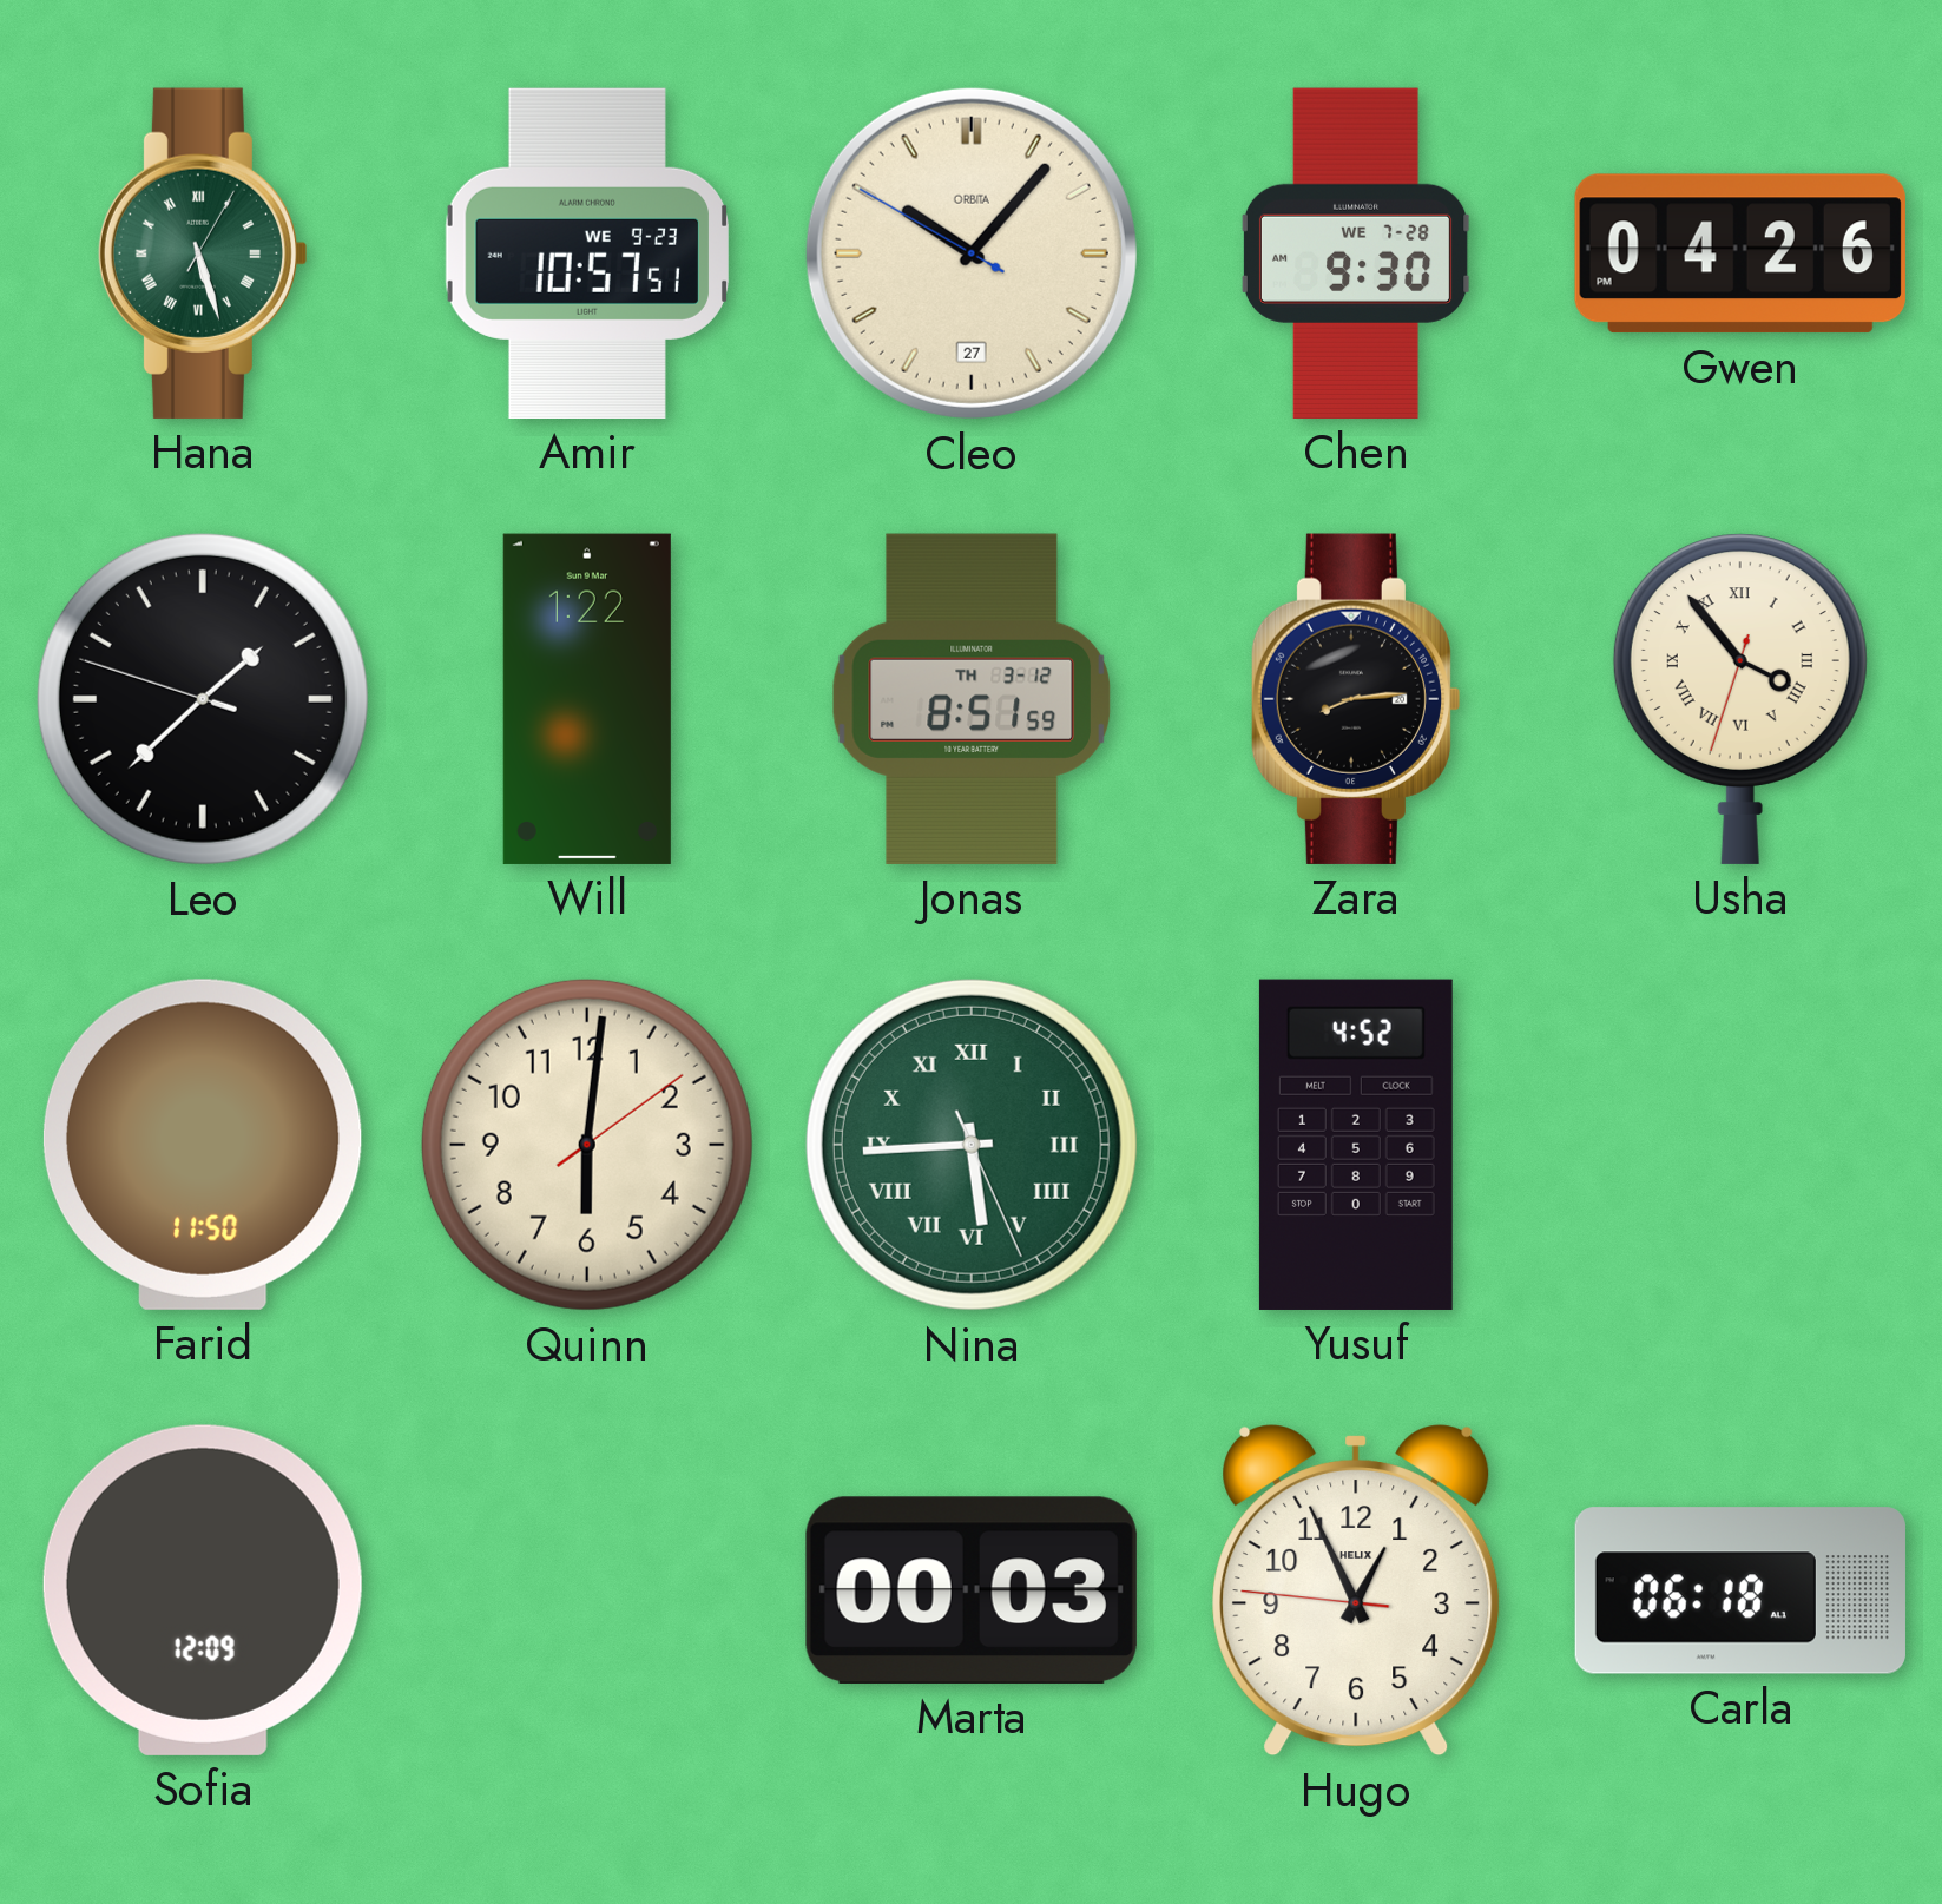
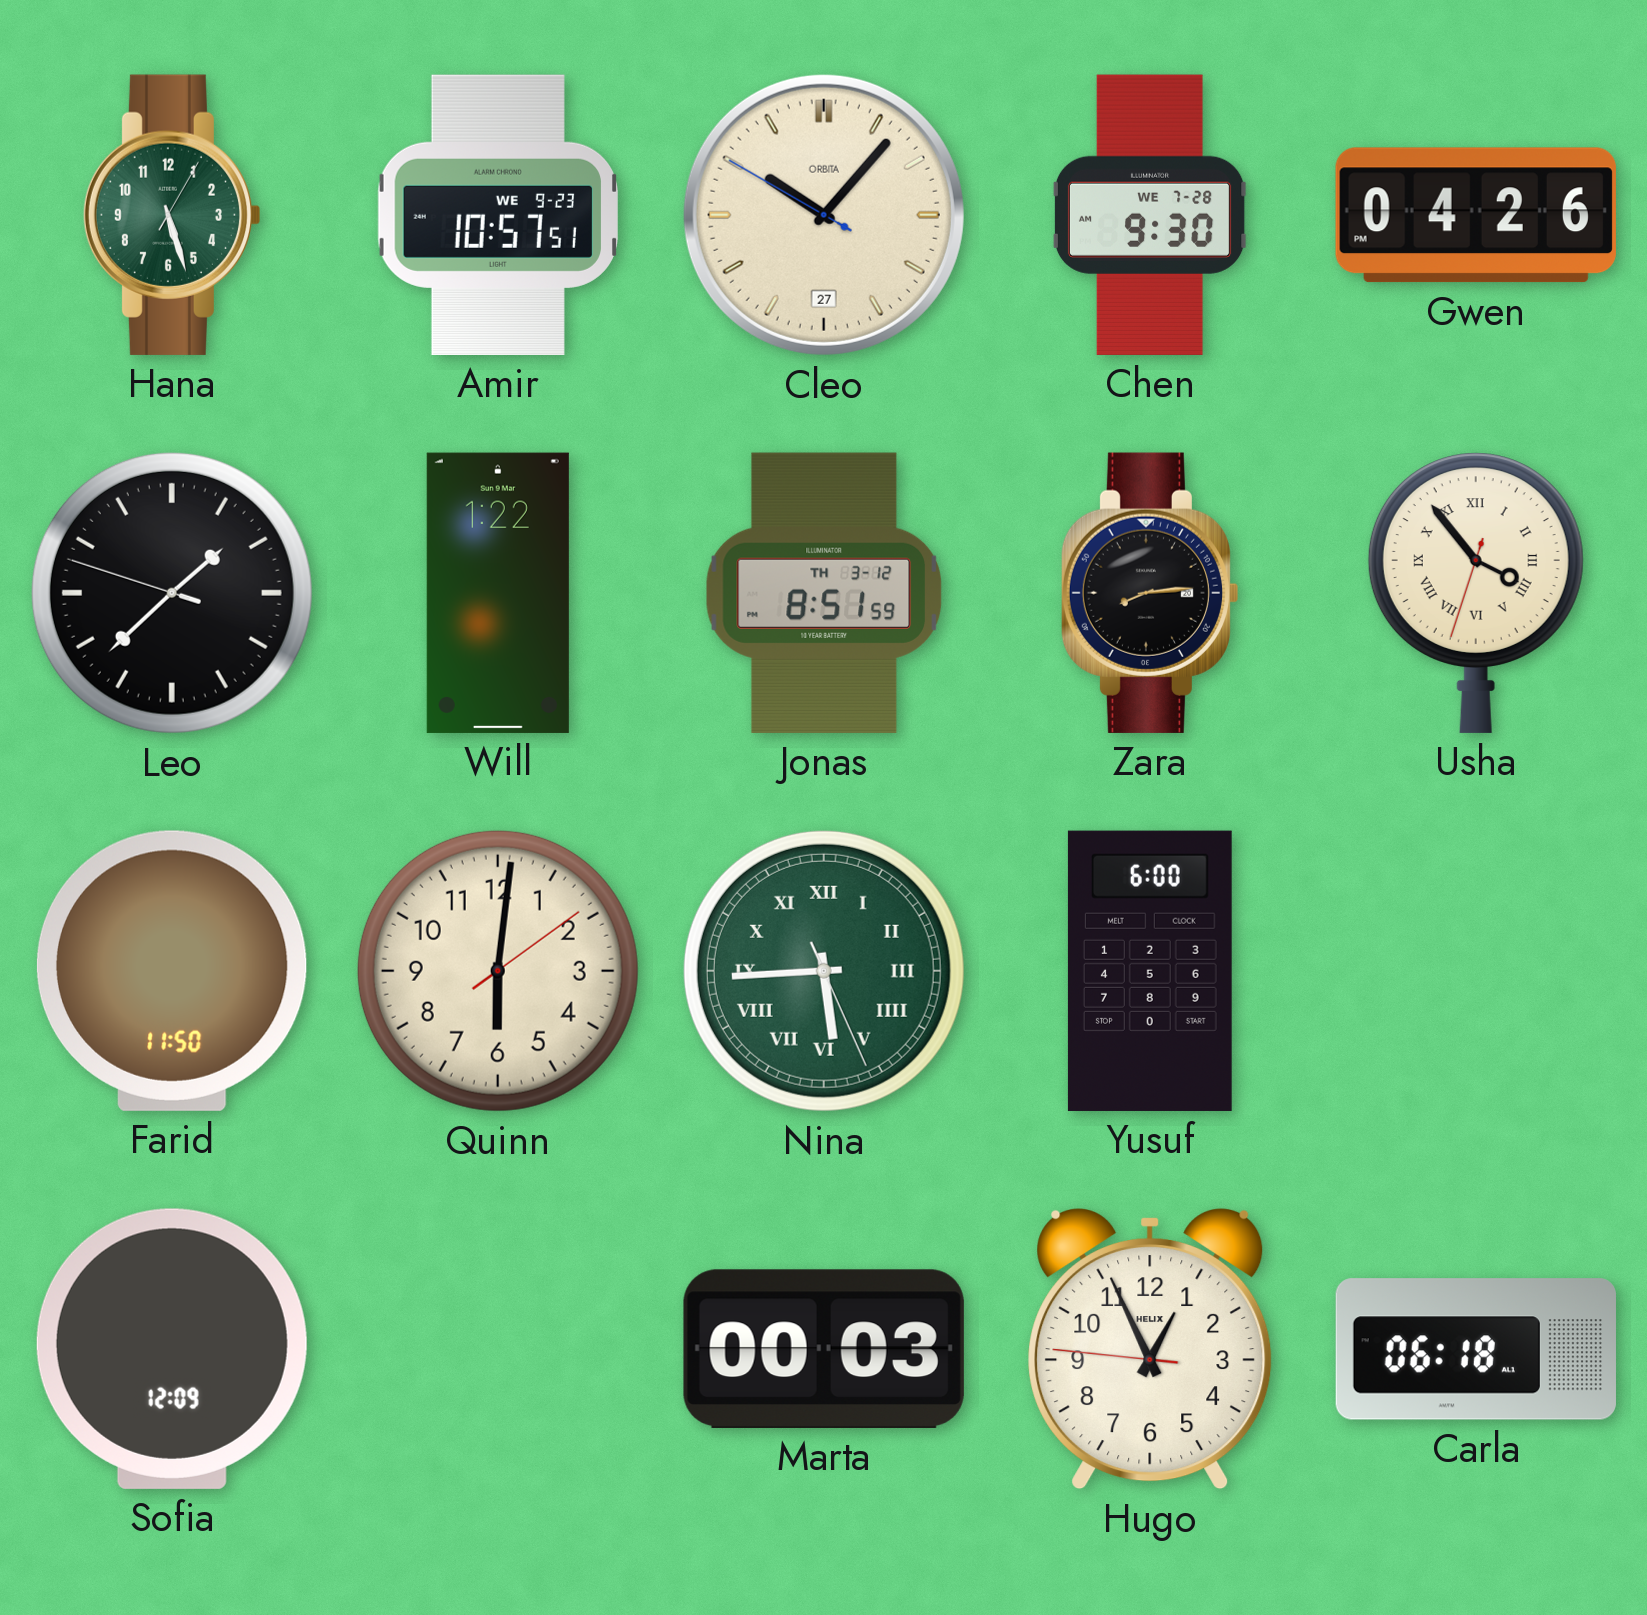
Hana numerals: Roman -> Arabic (171, 215)
Yusuf: 4:52 -> 6:00 (1150, 971)
